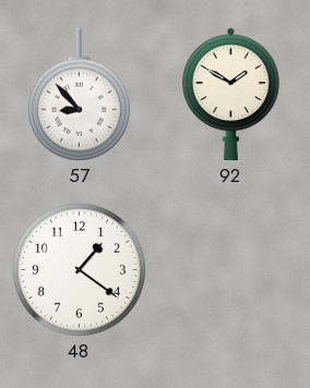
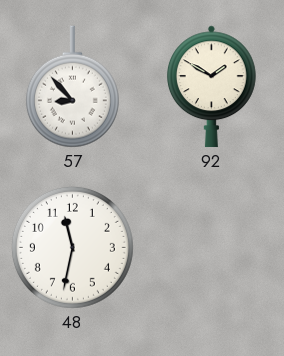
48: 1:21 -> 11:32 (72, 247)
